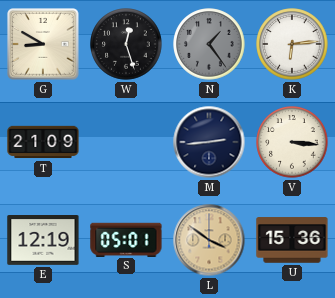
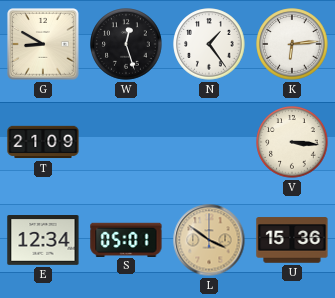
N dial: grey -> white (209, 44)
M: 2:44 -> none (209, 142)
E: 12:19 -> 12:34 (43, 241)
